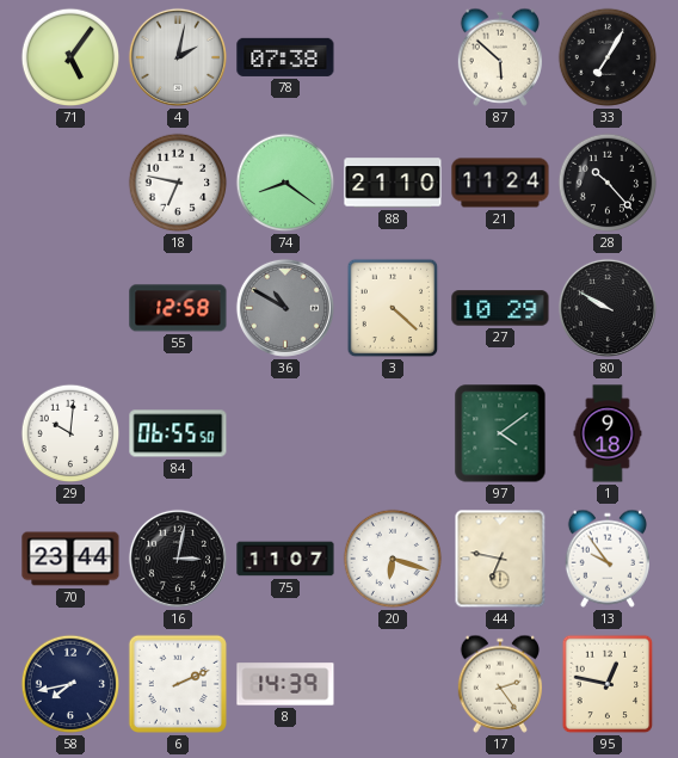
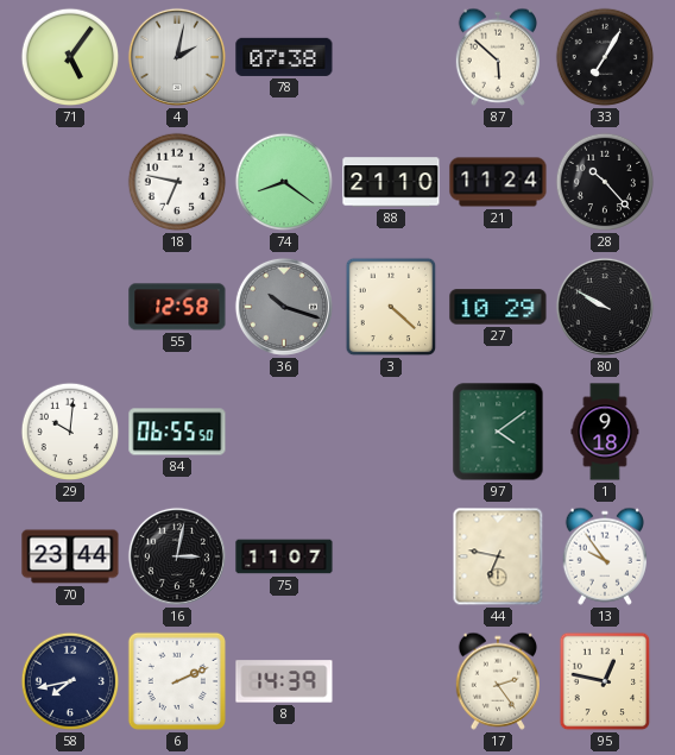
36: 10:50 -> 10:18 (284, 307)
20: 6:18 -> none (393, 559)
